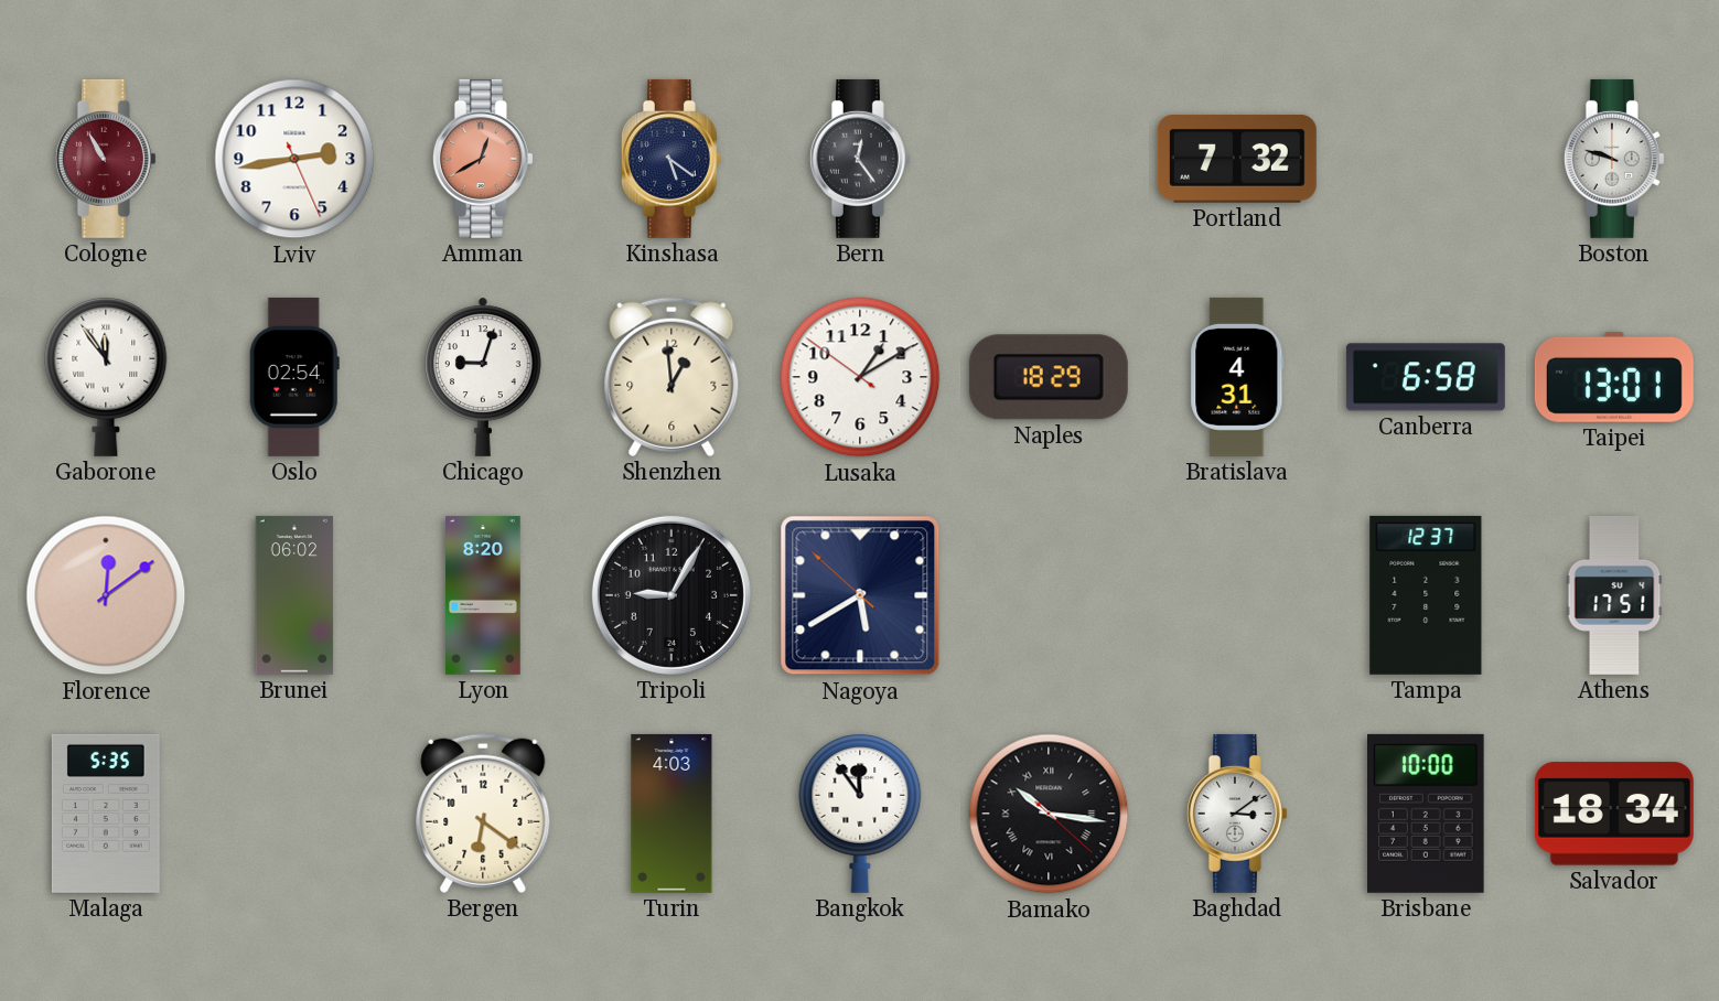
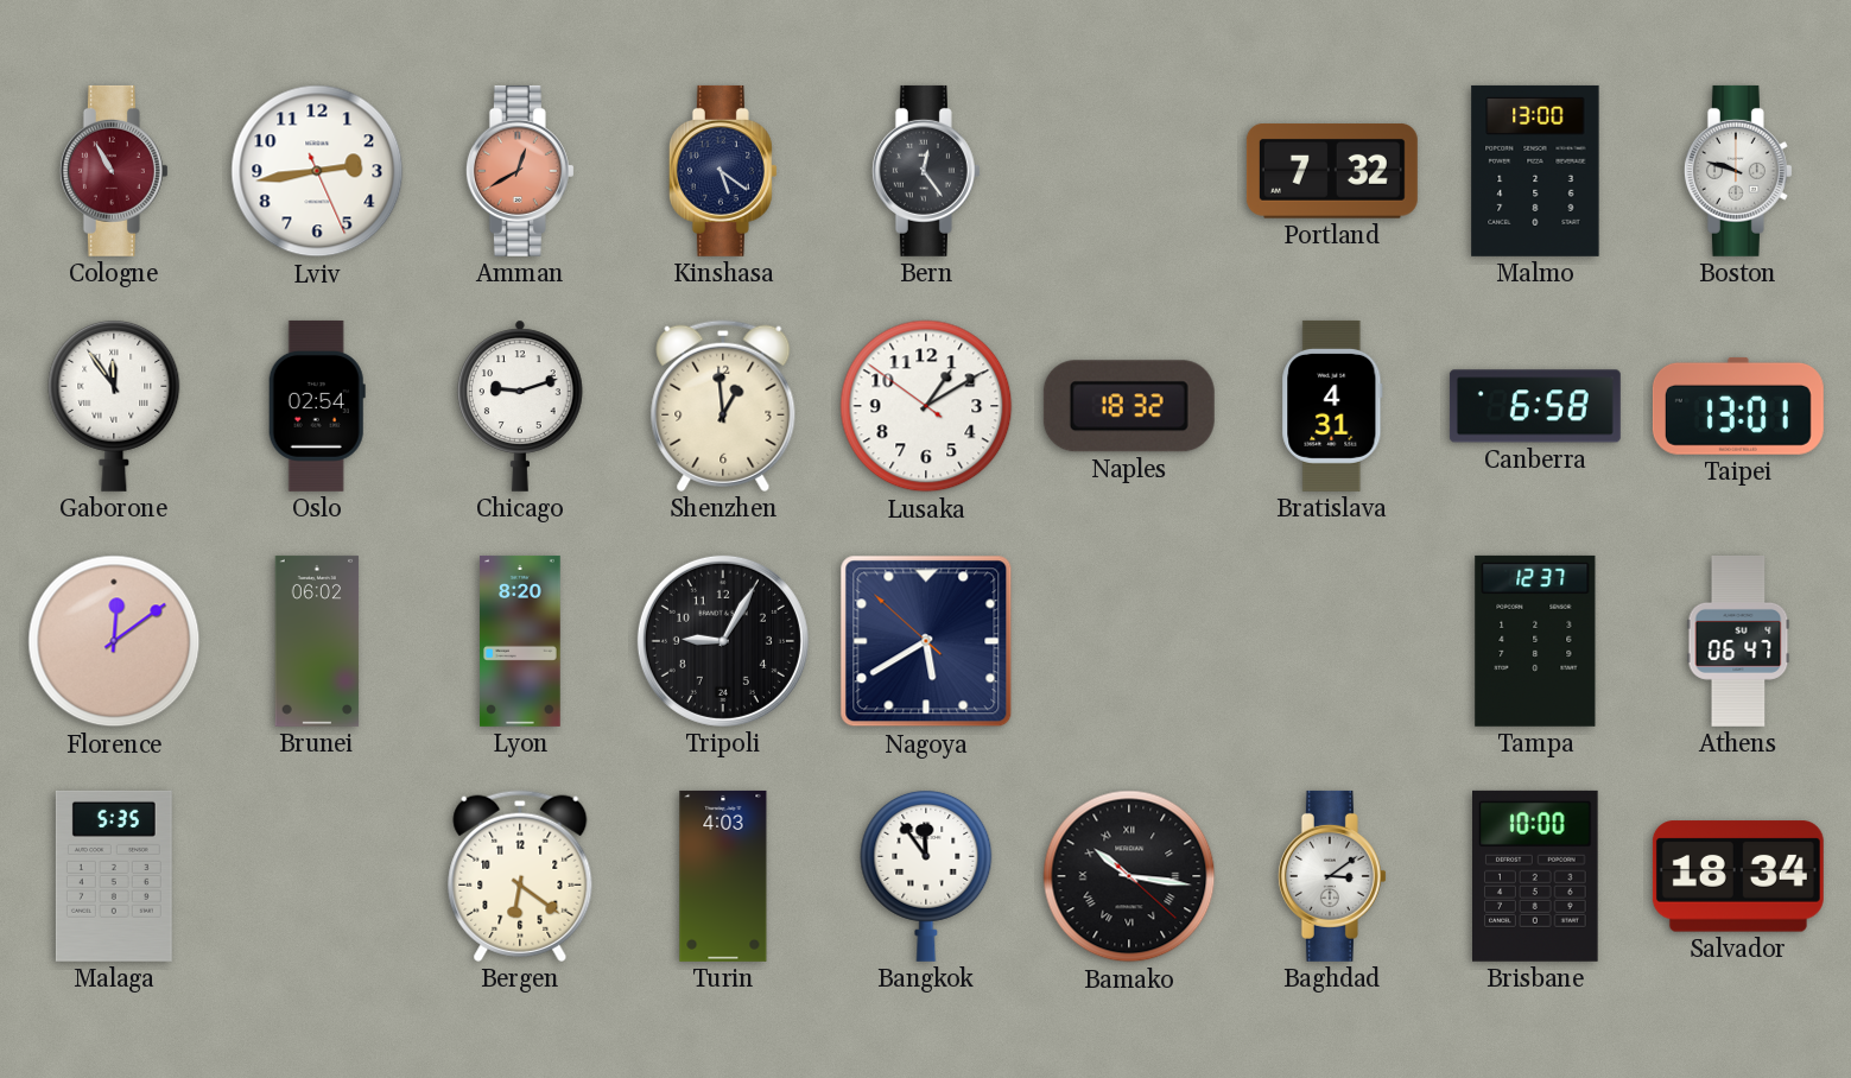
Malmo: none -> 13:00 (1535, 171)
Chicago: 9:03 -> 9:12 (520, 406)
Naples: 18:29 -> 18:32 (1129, 406)
Athens: 17:51 -> 06:47 (1738, 641)
